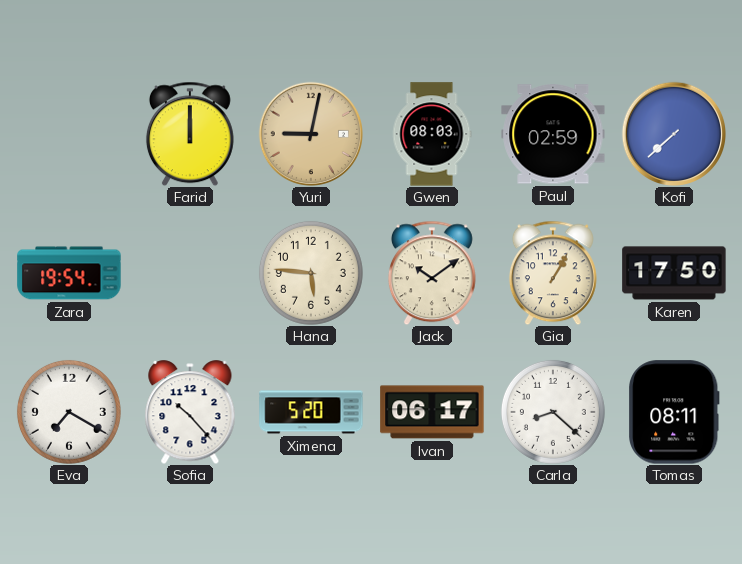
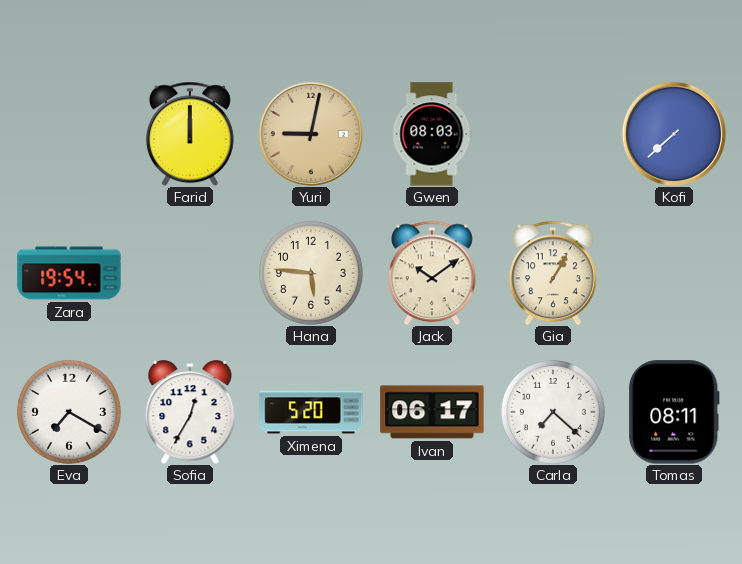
Paul: 02:59 -> none (553, 134)
Karen: 17:50 -> none (674, 273)
Sofia: 10:23 -> 12:35 (190, 412)
Carla: 8:22 -> 7:22 (553, 412)
